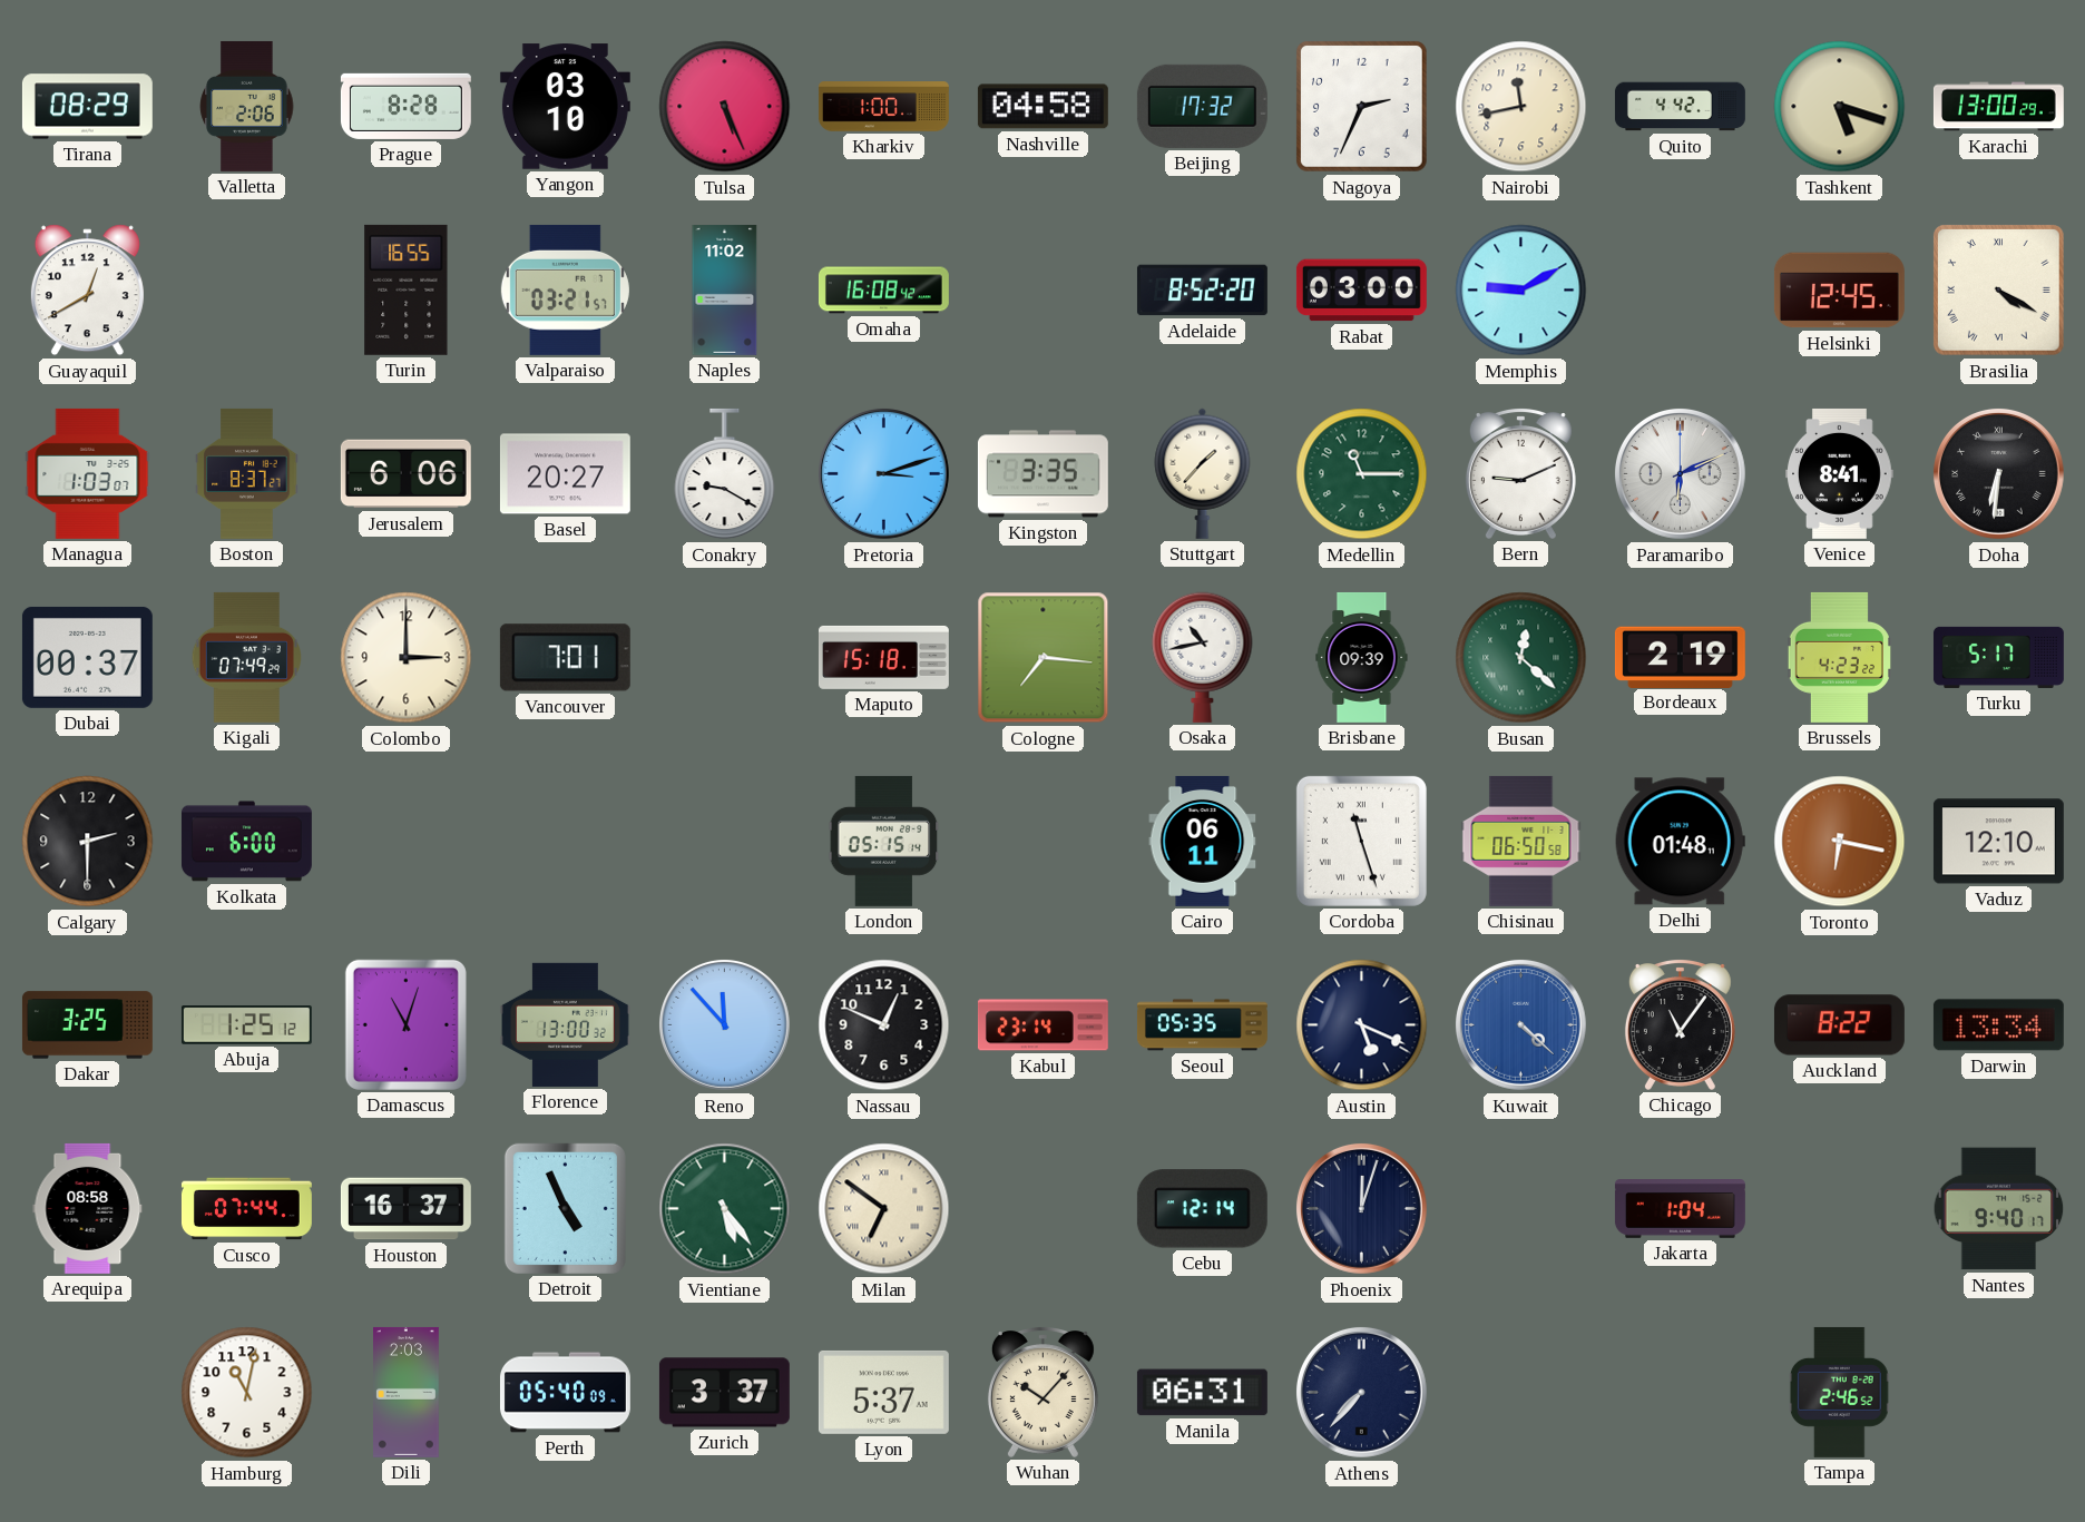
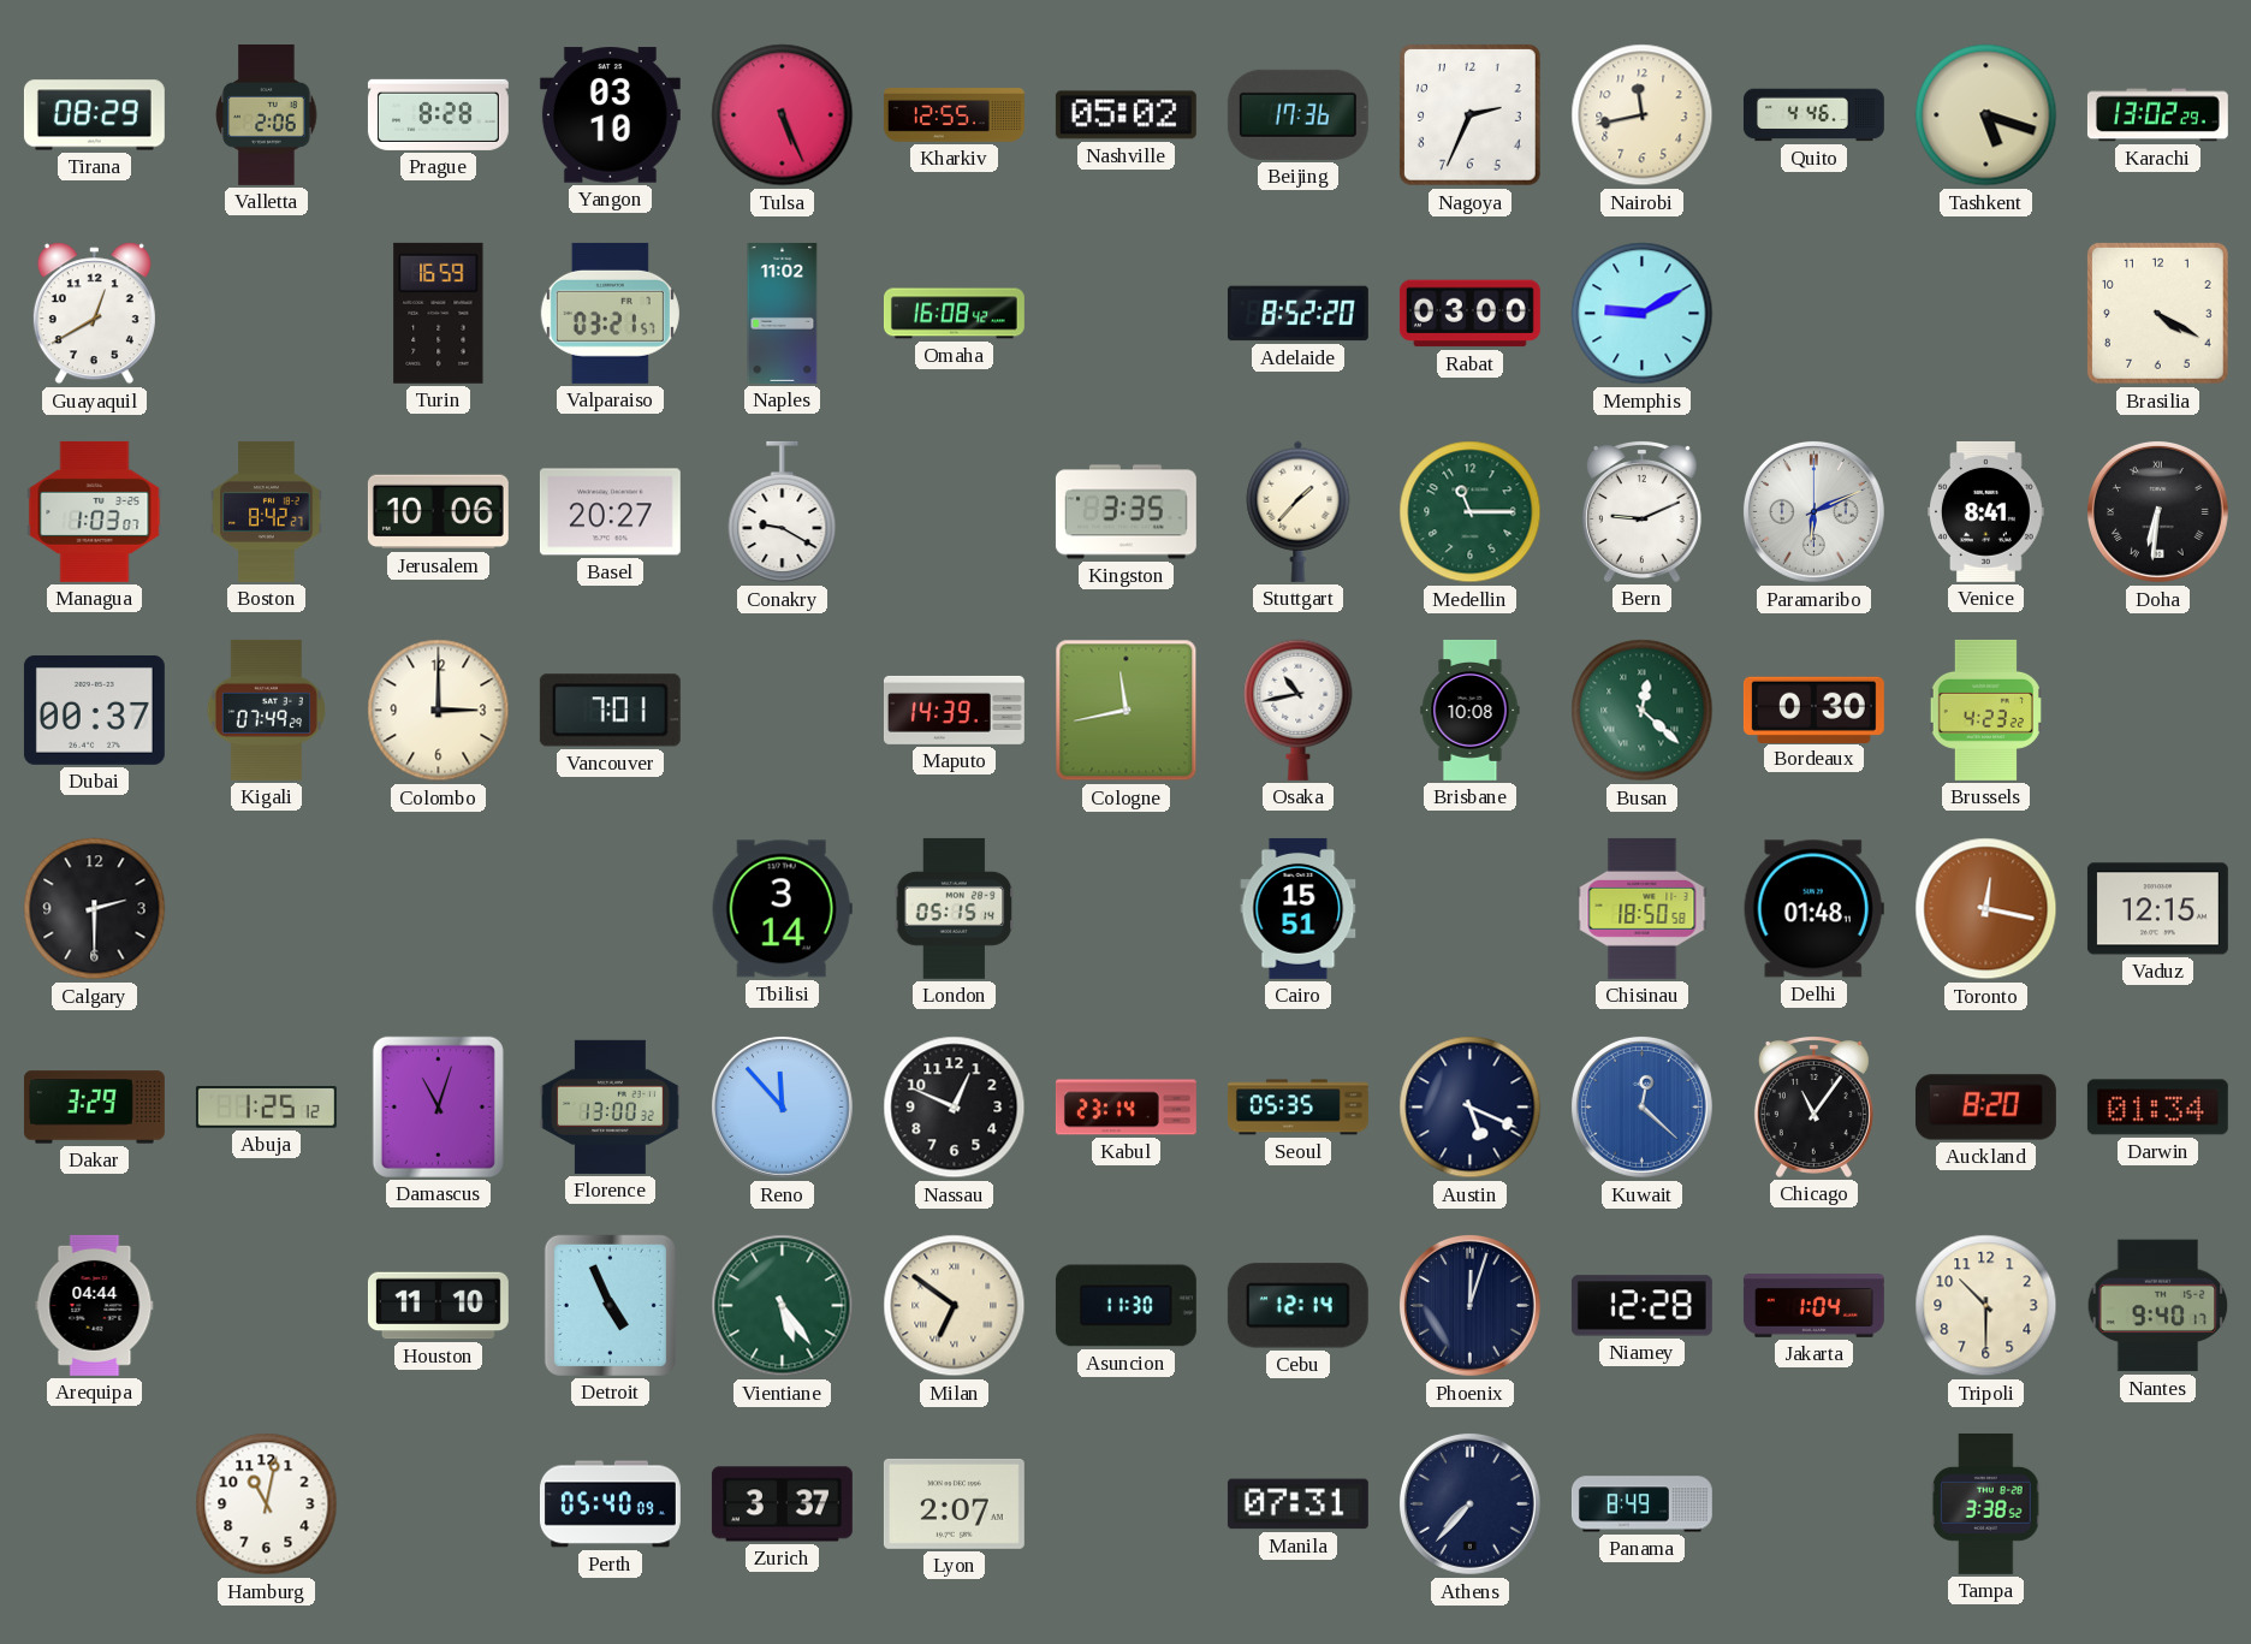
Kharkiv: 1:00 -> 12:55 (954, 115)
Nashville: 04:58 -> 05:02 (1125, 115)
Beijing: 17:32 -> 17:36 (1297, 114)
Quito: 4:42 -> 4:46 (1813, 115)
Karachi: 13:00 -> 13:02 (2157, 115)
Turin: 16:55 -> 16:59 (439, 313)
Helsinki: 12:45 -> none (1839, 291)
Brasilia numerals: Roman -> Arabic (2157, 313)
Boston: 8:37 -> 8:42 (267, 511)
Jerusalem: 6:06 -> 10:06 (438, 512)
Pretoria: 3:12 -> none (883, 473)
Maputo: 15:18 -> 14:39 (954, 710)
Cologne: 7:16 -> 11:43 (1127, 711)
Brisbane: 09:39 -> 10:08 (1471, 710)
Bordeaux: 2:19 -> 0:30 (1813, 710)
Turku: 5:17 -> none (1998, 657)
Kolkata: 6:00 -> none (246, 842)
Tbilisi: none -> 3:14 (782, 909)
Cairo: 06:11 -> 15:51 (1299, 908)
Cordoba: 11:27 -> none (1361, 841)
Chisinau: 06:50 -> 18:50 (1643, 908)
Toronto: 6:17 -> 12:17 (1986, 909)
Vaduz: 12:10 -> 12:15 (2157, 909)
Dakar: 3:25 -> 3:29 (94, 1108)
Kuwait: 4:22 -> 12:22 (1641, 1106)
Auckland: 8:22 -> 8:20 (1985, 1108)
Darwin: 13:34 -> 01:34 (2157, 1108)
Arequipa: 08:58 -> 04:44 (95, 1305)
Cusco: 07:44 -> none (246, 1209)
Houston: 16:37 -> 11:10 (438, 1306)
Asuncion: none -> 11:30 (1125, 1306)
Niamey: none -> 12:28 (1641, 1306)
Tripoli: none -> 10:30 (1986, 1306)
Dili: 2:03 -> none (407, 1392)
Lyon: 5:37 -> 2:07 (954, 1503)
Wuhan: 10:07 -> none (1042, 1393)
Manila: 06:31 -> 07:31 (1297, 1504)
Panama: none -> 8:49 (1641, 1504)
Tampa: 2:46 -> 3:38 (1985, 1503)
